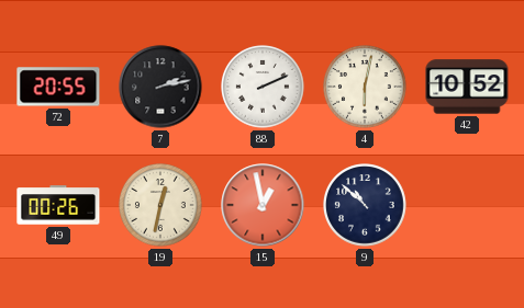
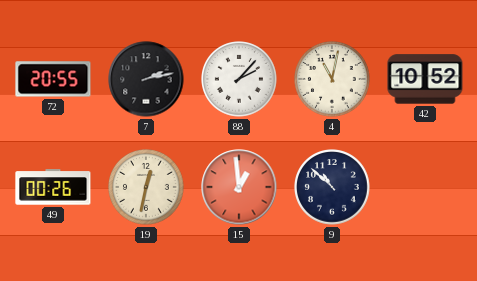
88: 2:11 -> 2:07 (239, 79)
4: 6:02 -> 11:02 (332, 79)
15: 12:58 -> 12:59 (239, 187)
